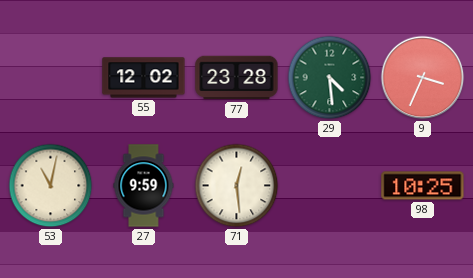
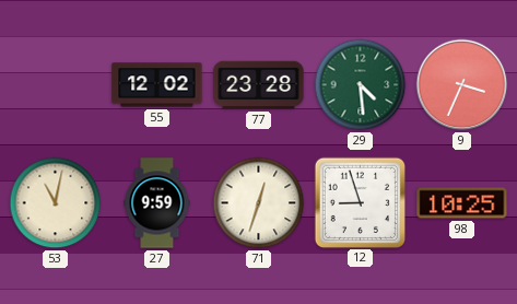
71: 12:29 -> 12:33 (259, 203)
12: none -> 8:57 (360, 202)
